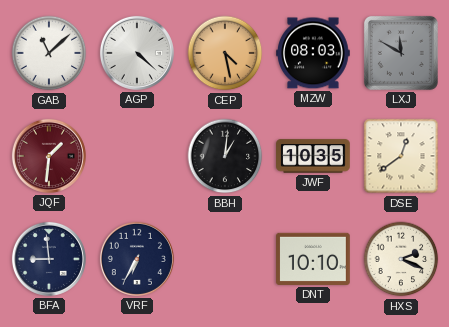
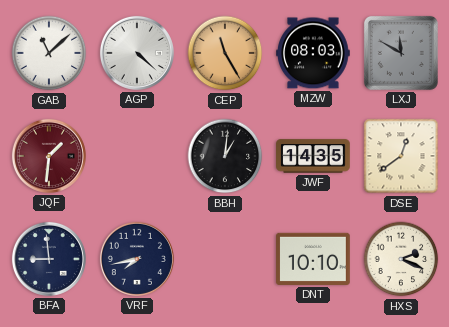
CEP: 4:28 -> 11:25 (225, 53)
JWF: 10:35 -> 14:35 (313, 156)
VRF: 6:35 -> 7:43 (137, 259)
